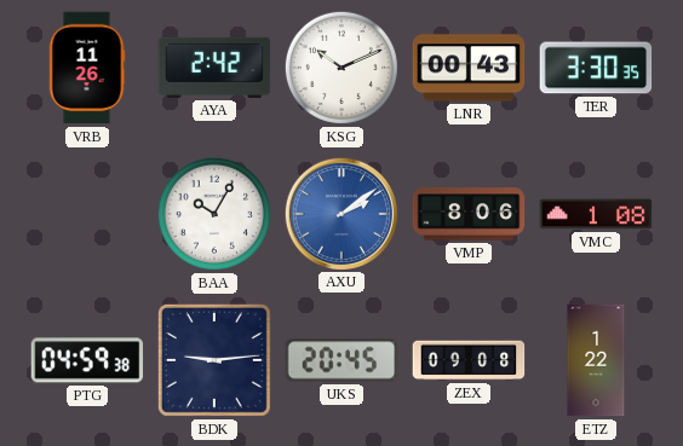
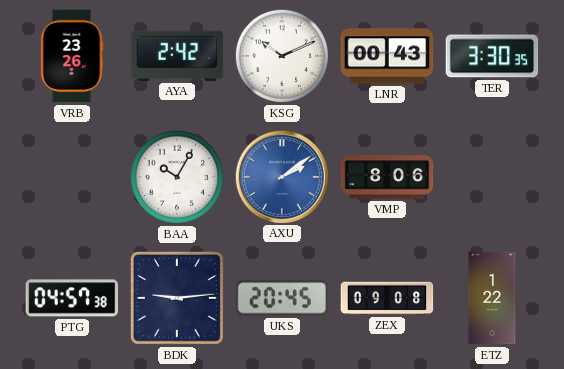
VRB: 11:26 -> 23:26 (72, 56)
VMC: 1:08 -> none (596, 214)
PTG: 04:59 -> 04:57 (72, 298)
